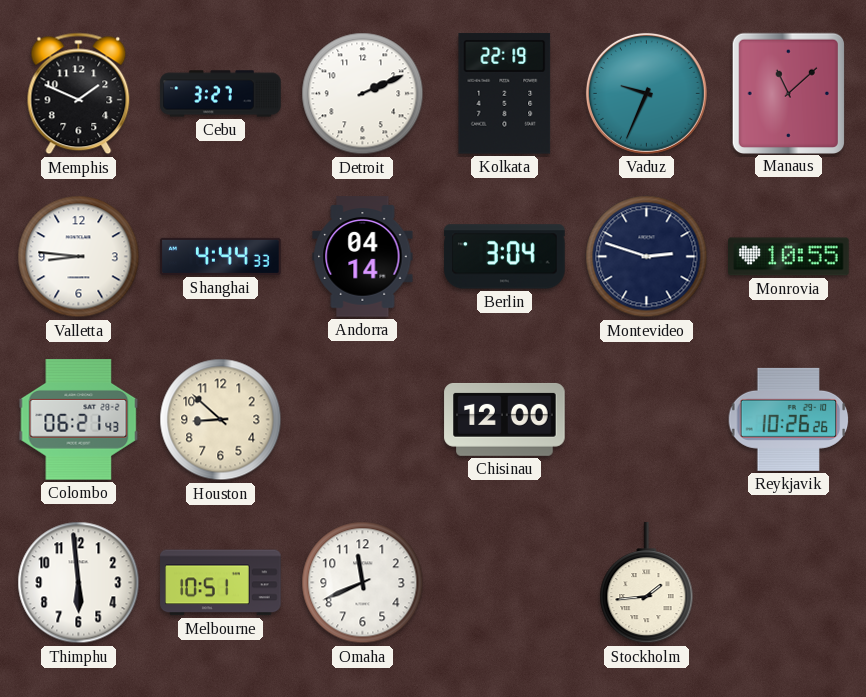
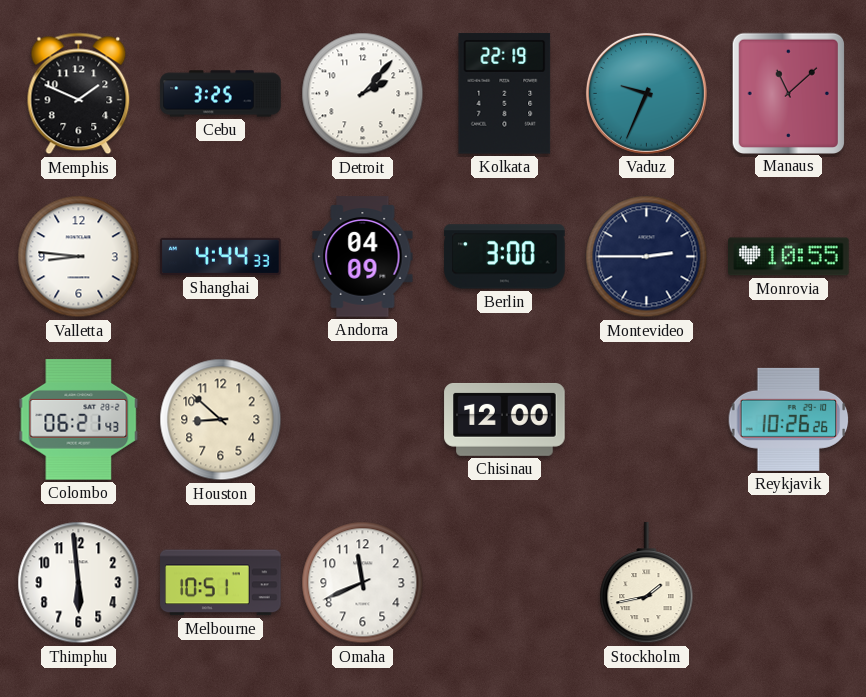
Cebu: 3:27 -> 3:25 (221, 94)
Detroit: 2:11 -> 2:07 (363, 94)
Andorra: 04:14 -> 04:09 (363, 257)
Berlin: 3:04 -> 3:00 (505, 257)
Montevideo: 2:48 -> 2:45 (647, 257)
Stockholm: 1:44 -> 1:43 (647, 583)
